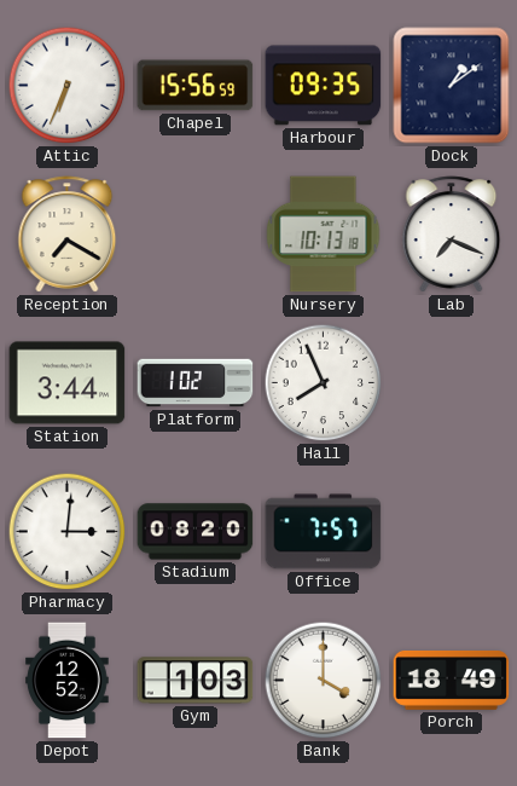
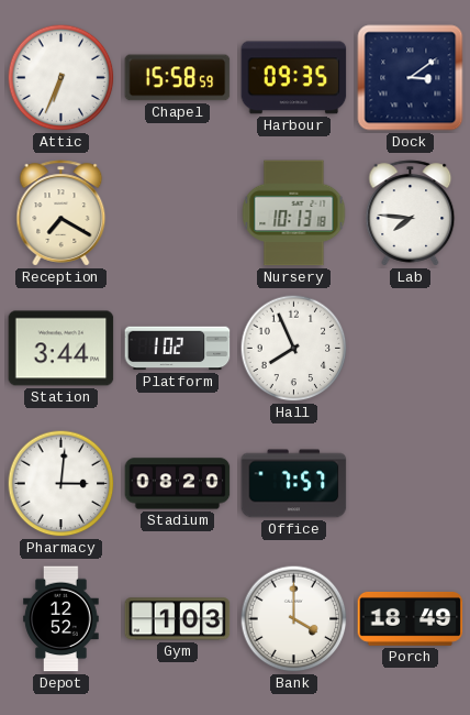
Chapel: 15:56 -> 15:58 (178, 78)
Dock: 1:09 -> 3:09 (411, 78)
Lab: 7:19 -> 7:46 (411, 213)
